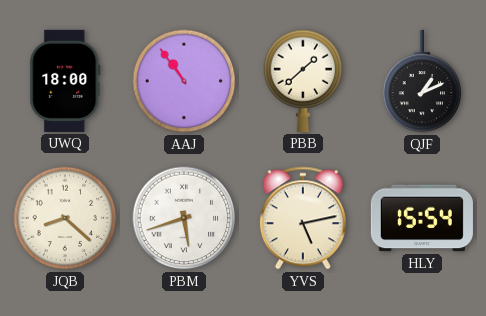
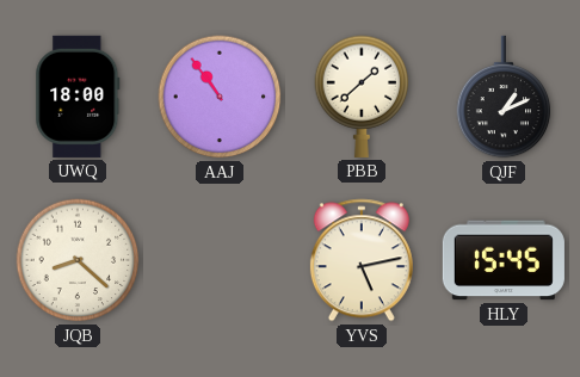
PBM: 5:42 -> none (184, 218)
HLY: 15:54 -> 15:45 (504, 260)
